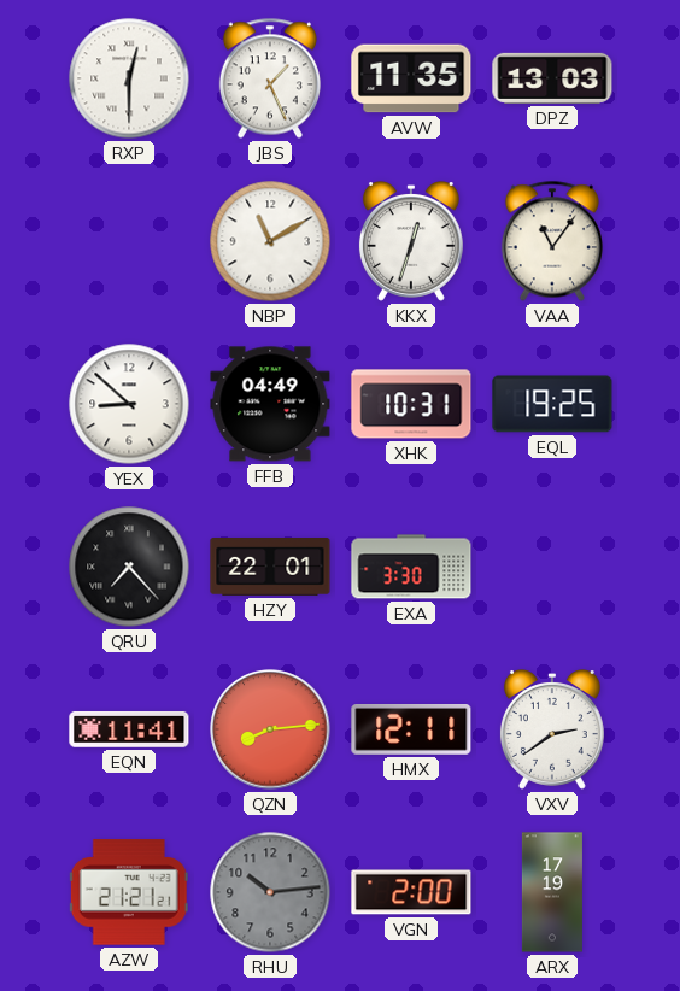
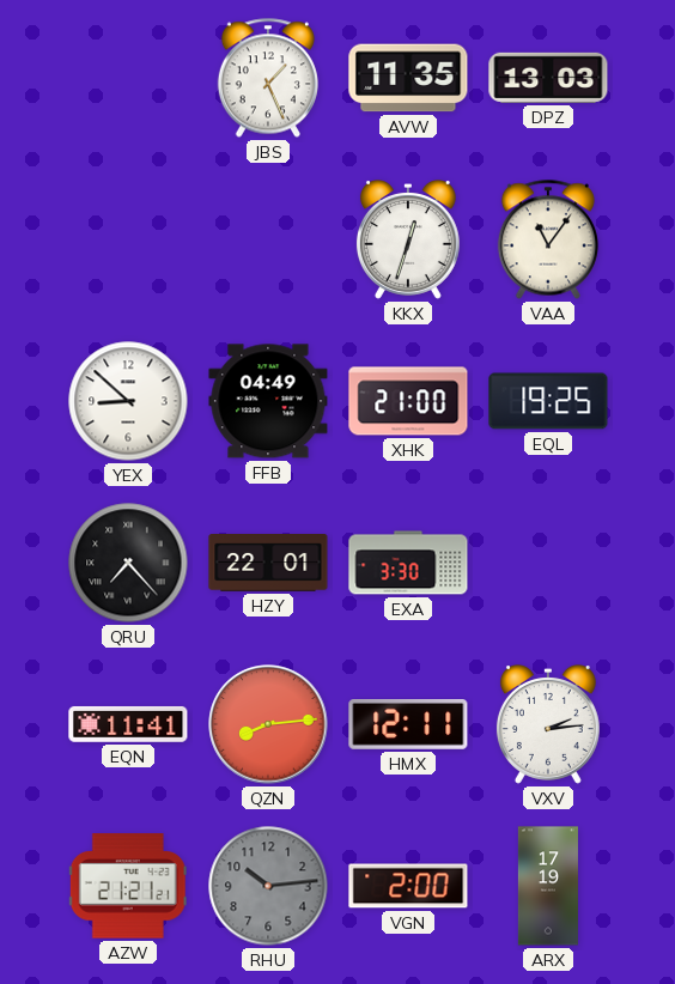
RXP: 12:30 -> none (129, 78)
NBP: 11:10 -> none (270, 241)
XHK: 10:31 -> 21:00 (408, 401)
VXV: 2:39 -> 2:14 (548, 724)
